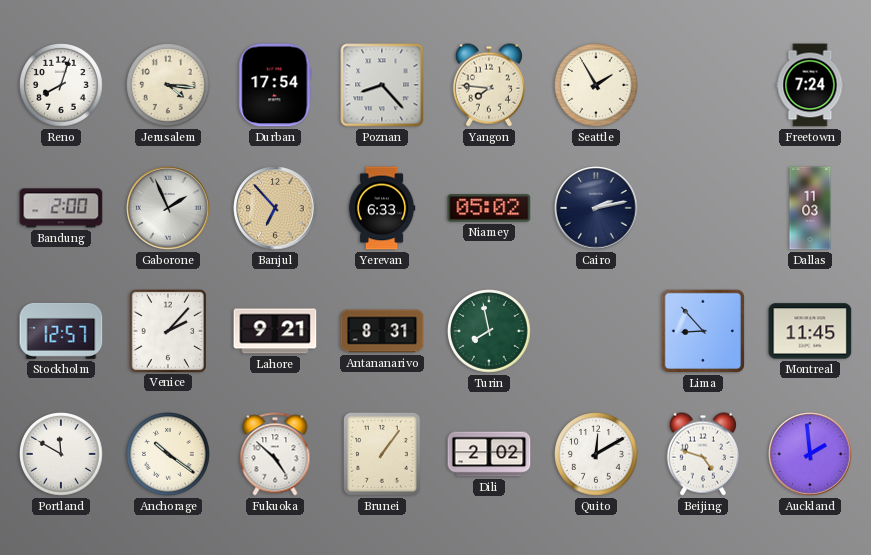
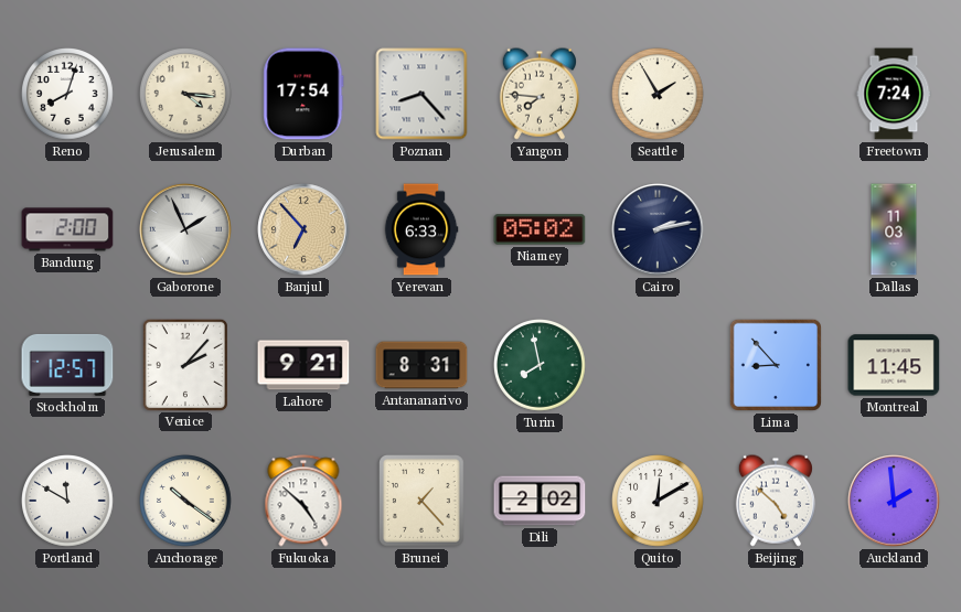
Brunei: 1:06 -> 1:23 (423, 502)
Beijing: 4:48 -> 4:52 (776, 501)
